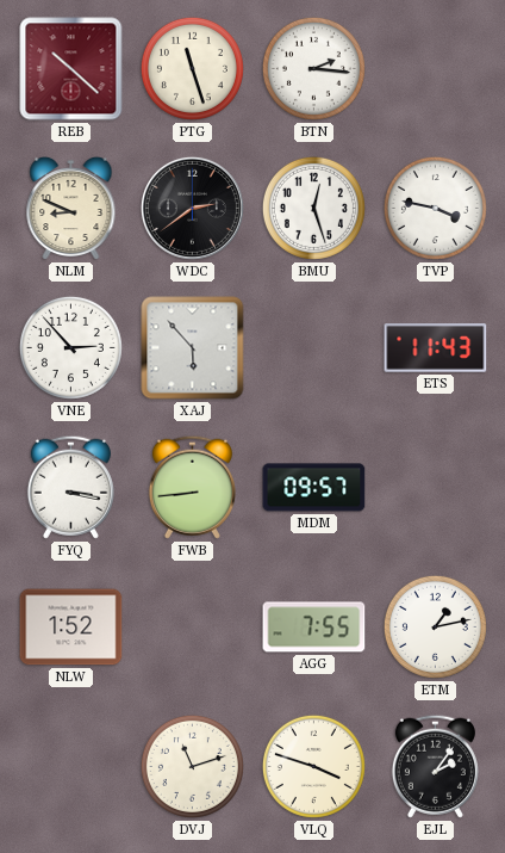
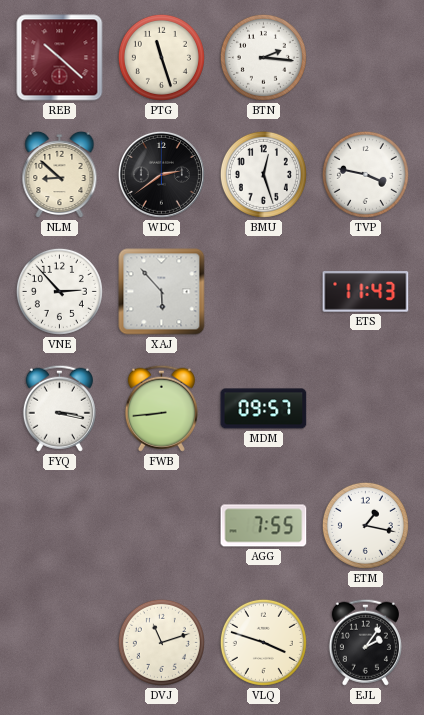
NLM: 8:49 -> 8:52 (60, 175)
NLW: 1:52 -> none (71, 628)
ETM: 1:13 -> 1:17 (365, 525)
